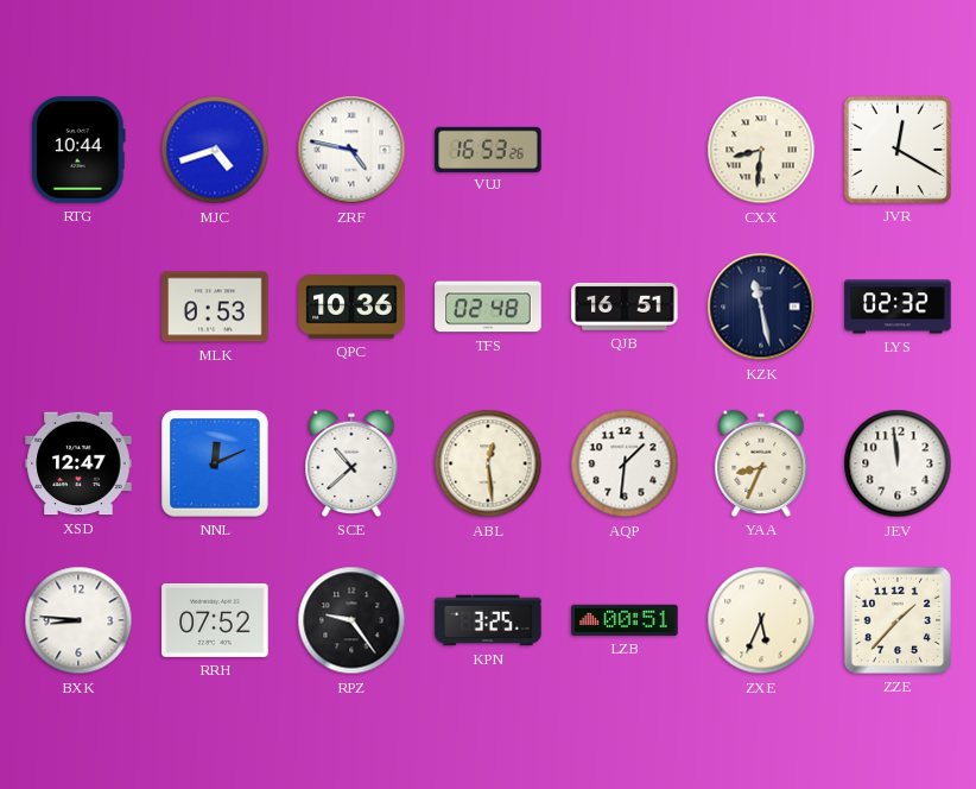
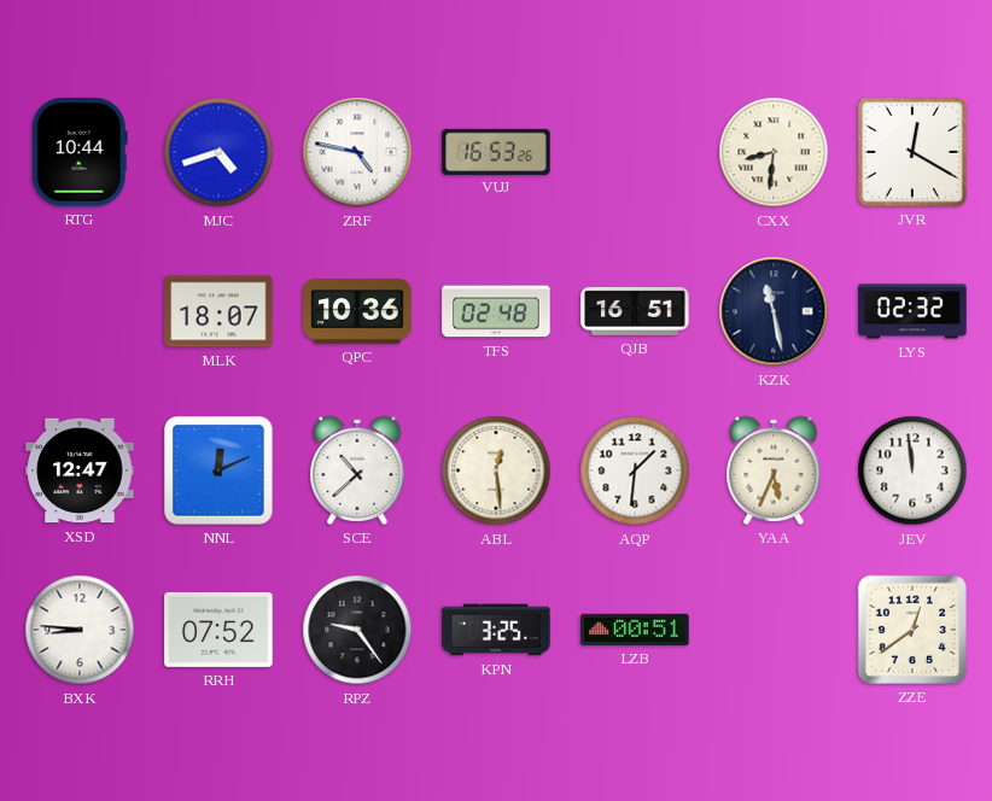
MLK: 0:53 -> 18:07 (218, 311)
YAA: 8:34 -> 5:34 (774, 470)
ZXE: 5:34 -> none (761, 620)
ZZE: 1:37 -> 12:39 (912, 630)
